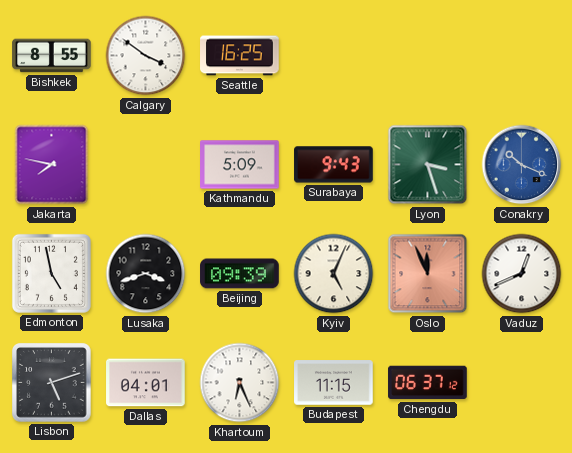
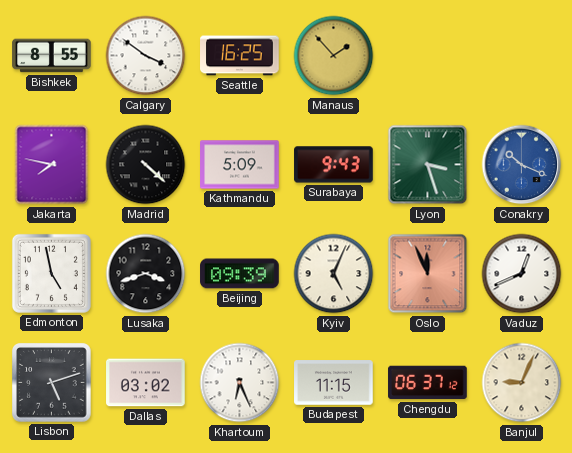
Manaus: none -> 1:53 (334, 56)
Madrid: none -> 4:22 (146, 165)
Dallas: 04:01 -> 03:02 (146, 383)
Banjul: none -> 9:04 (522, 383)
